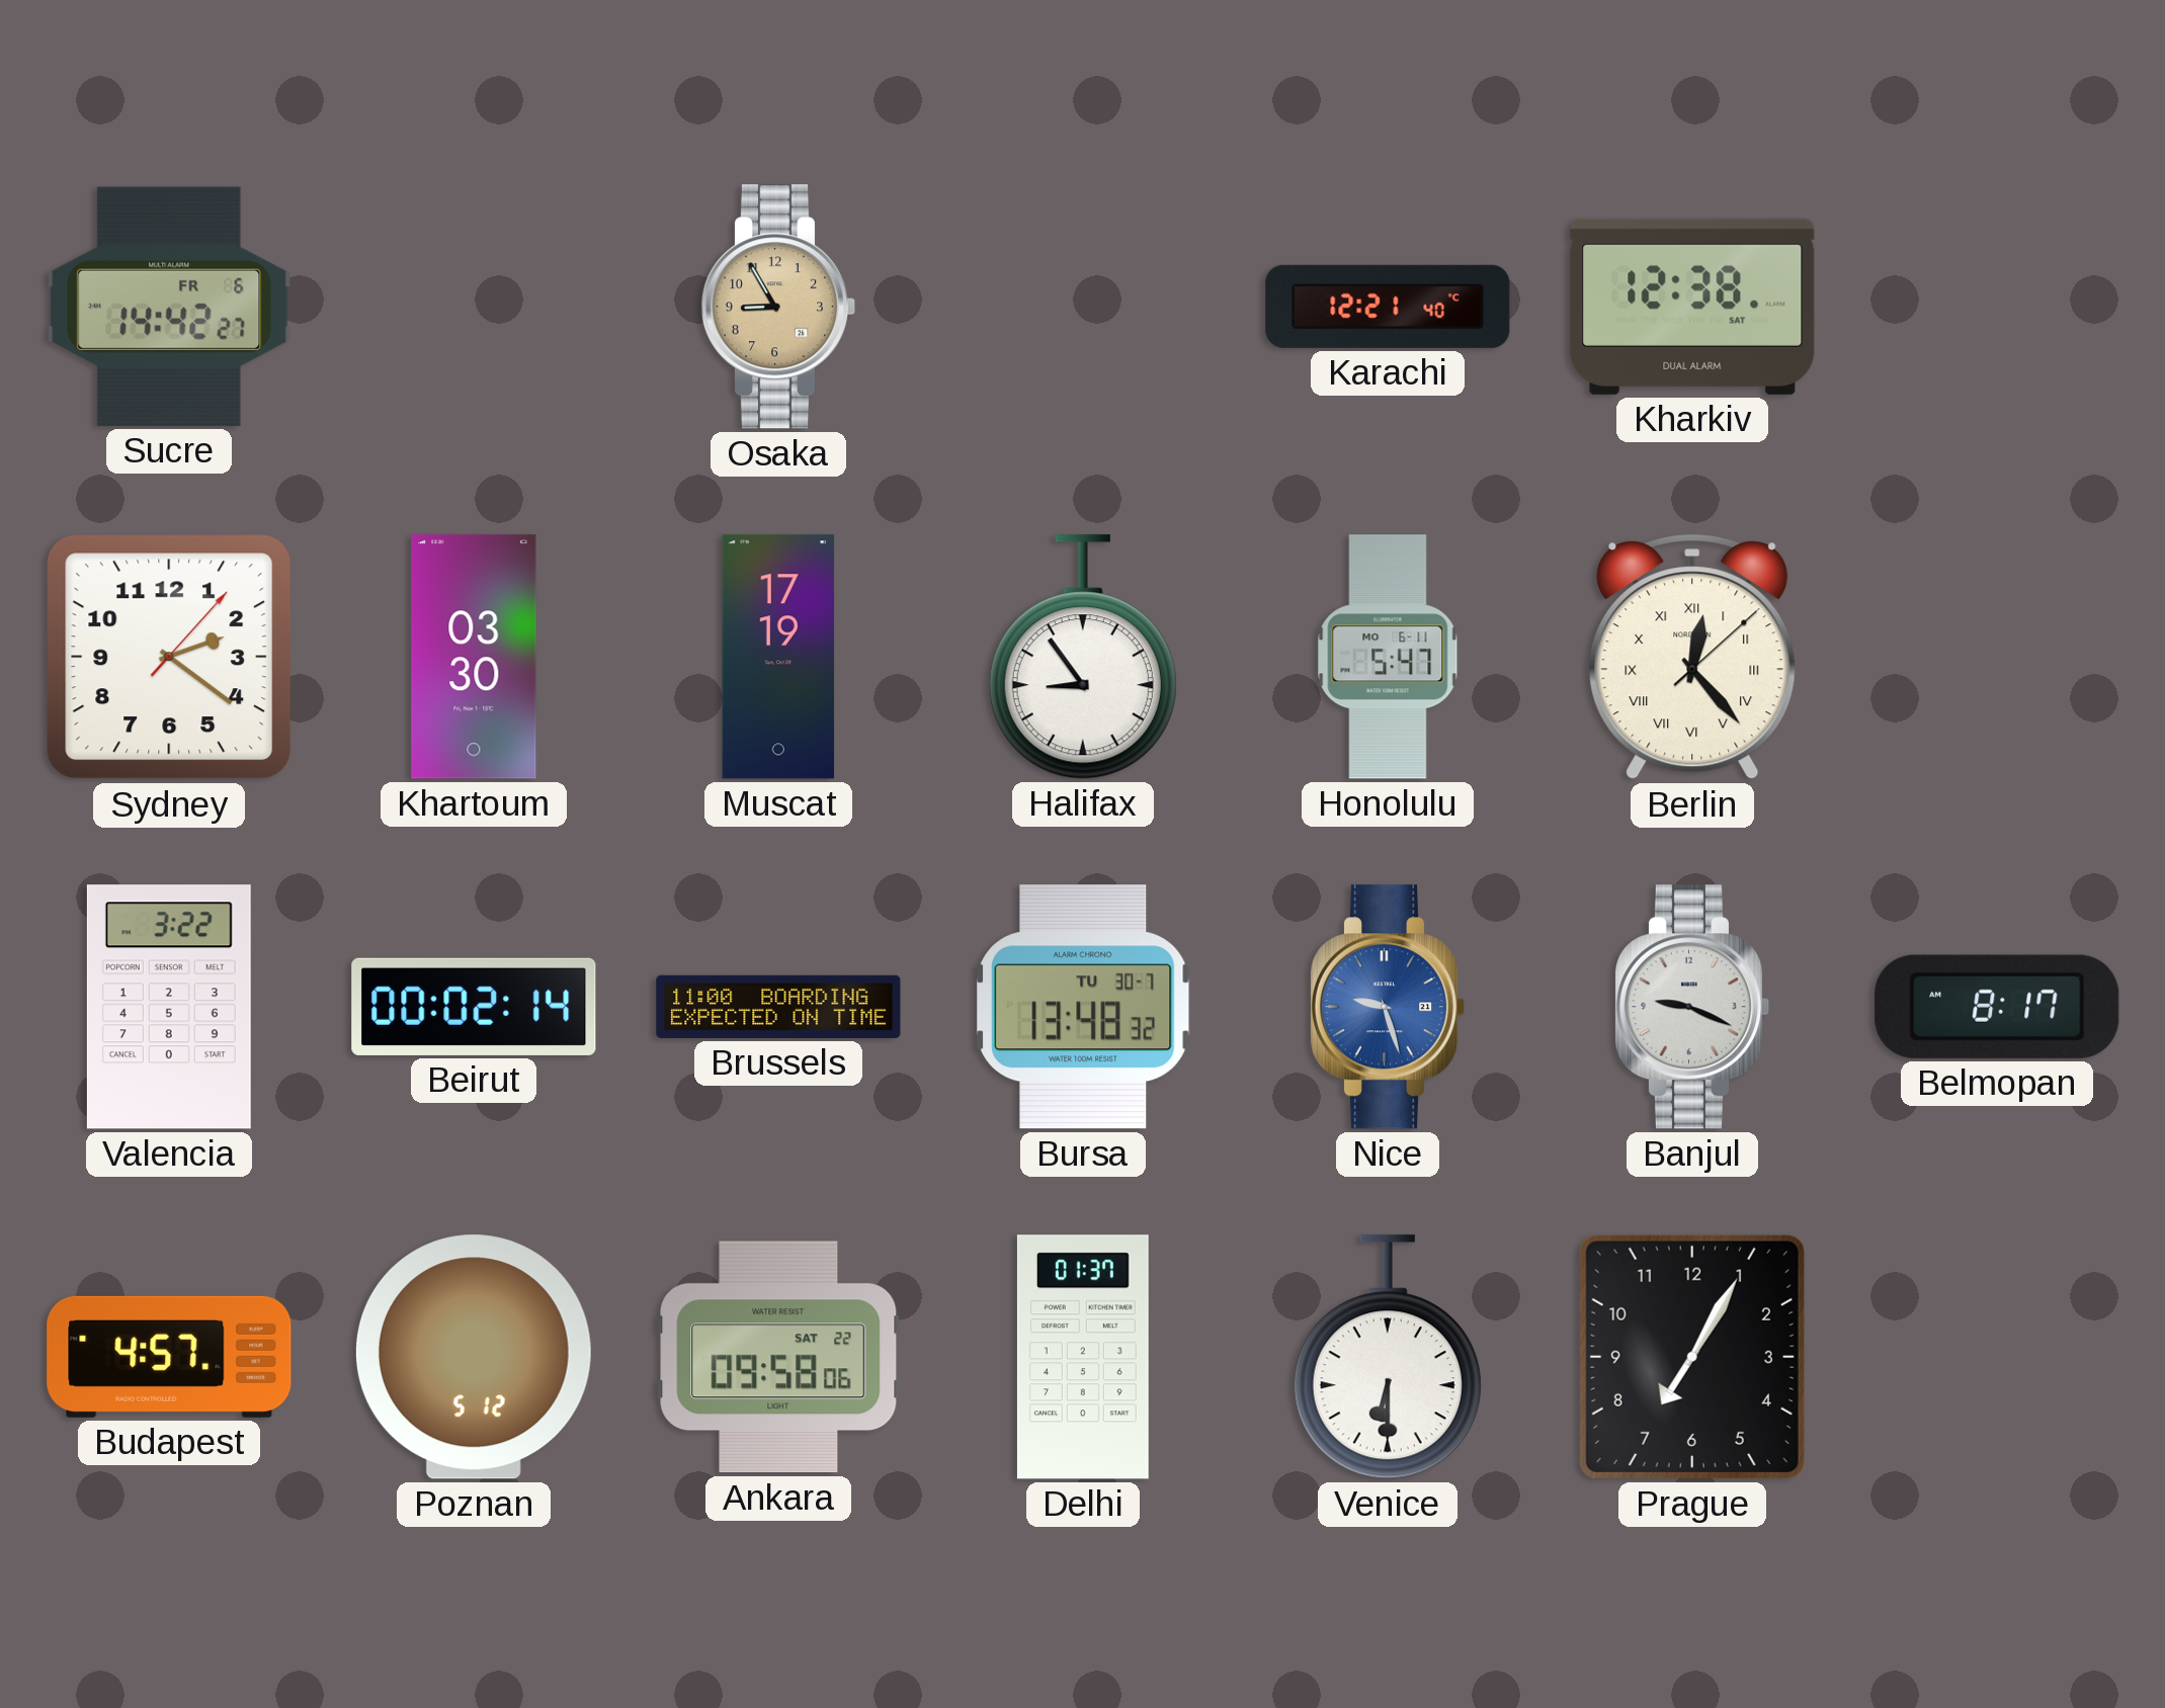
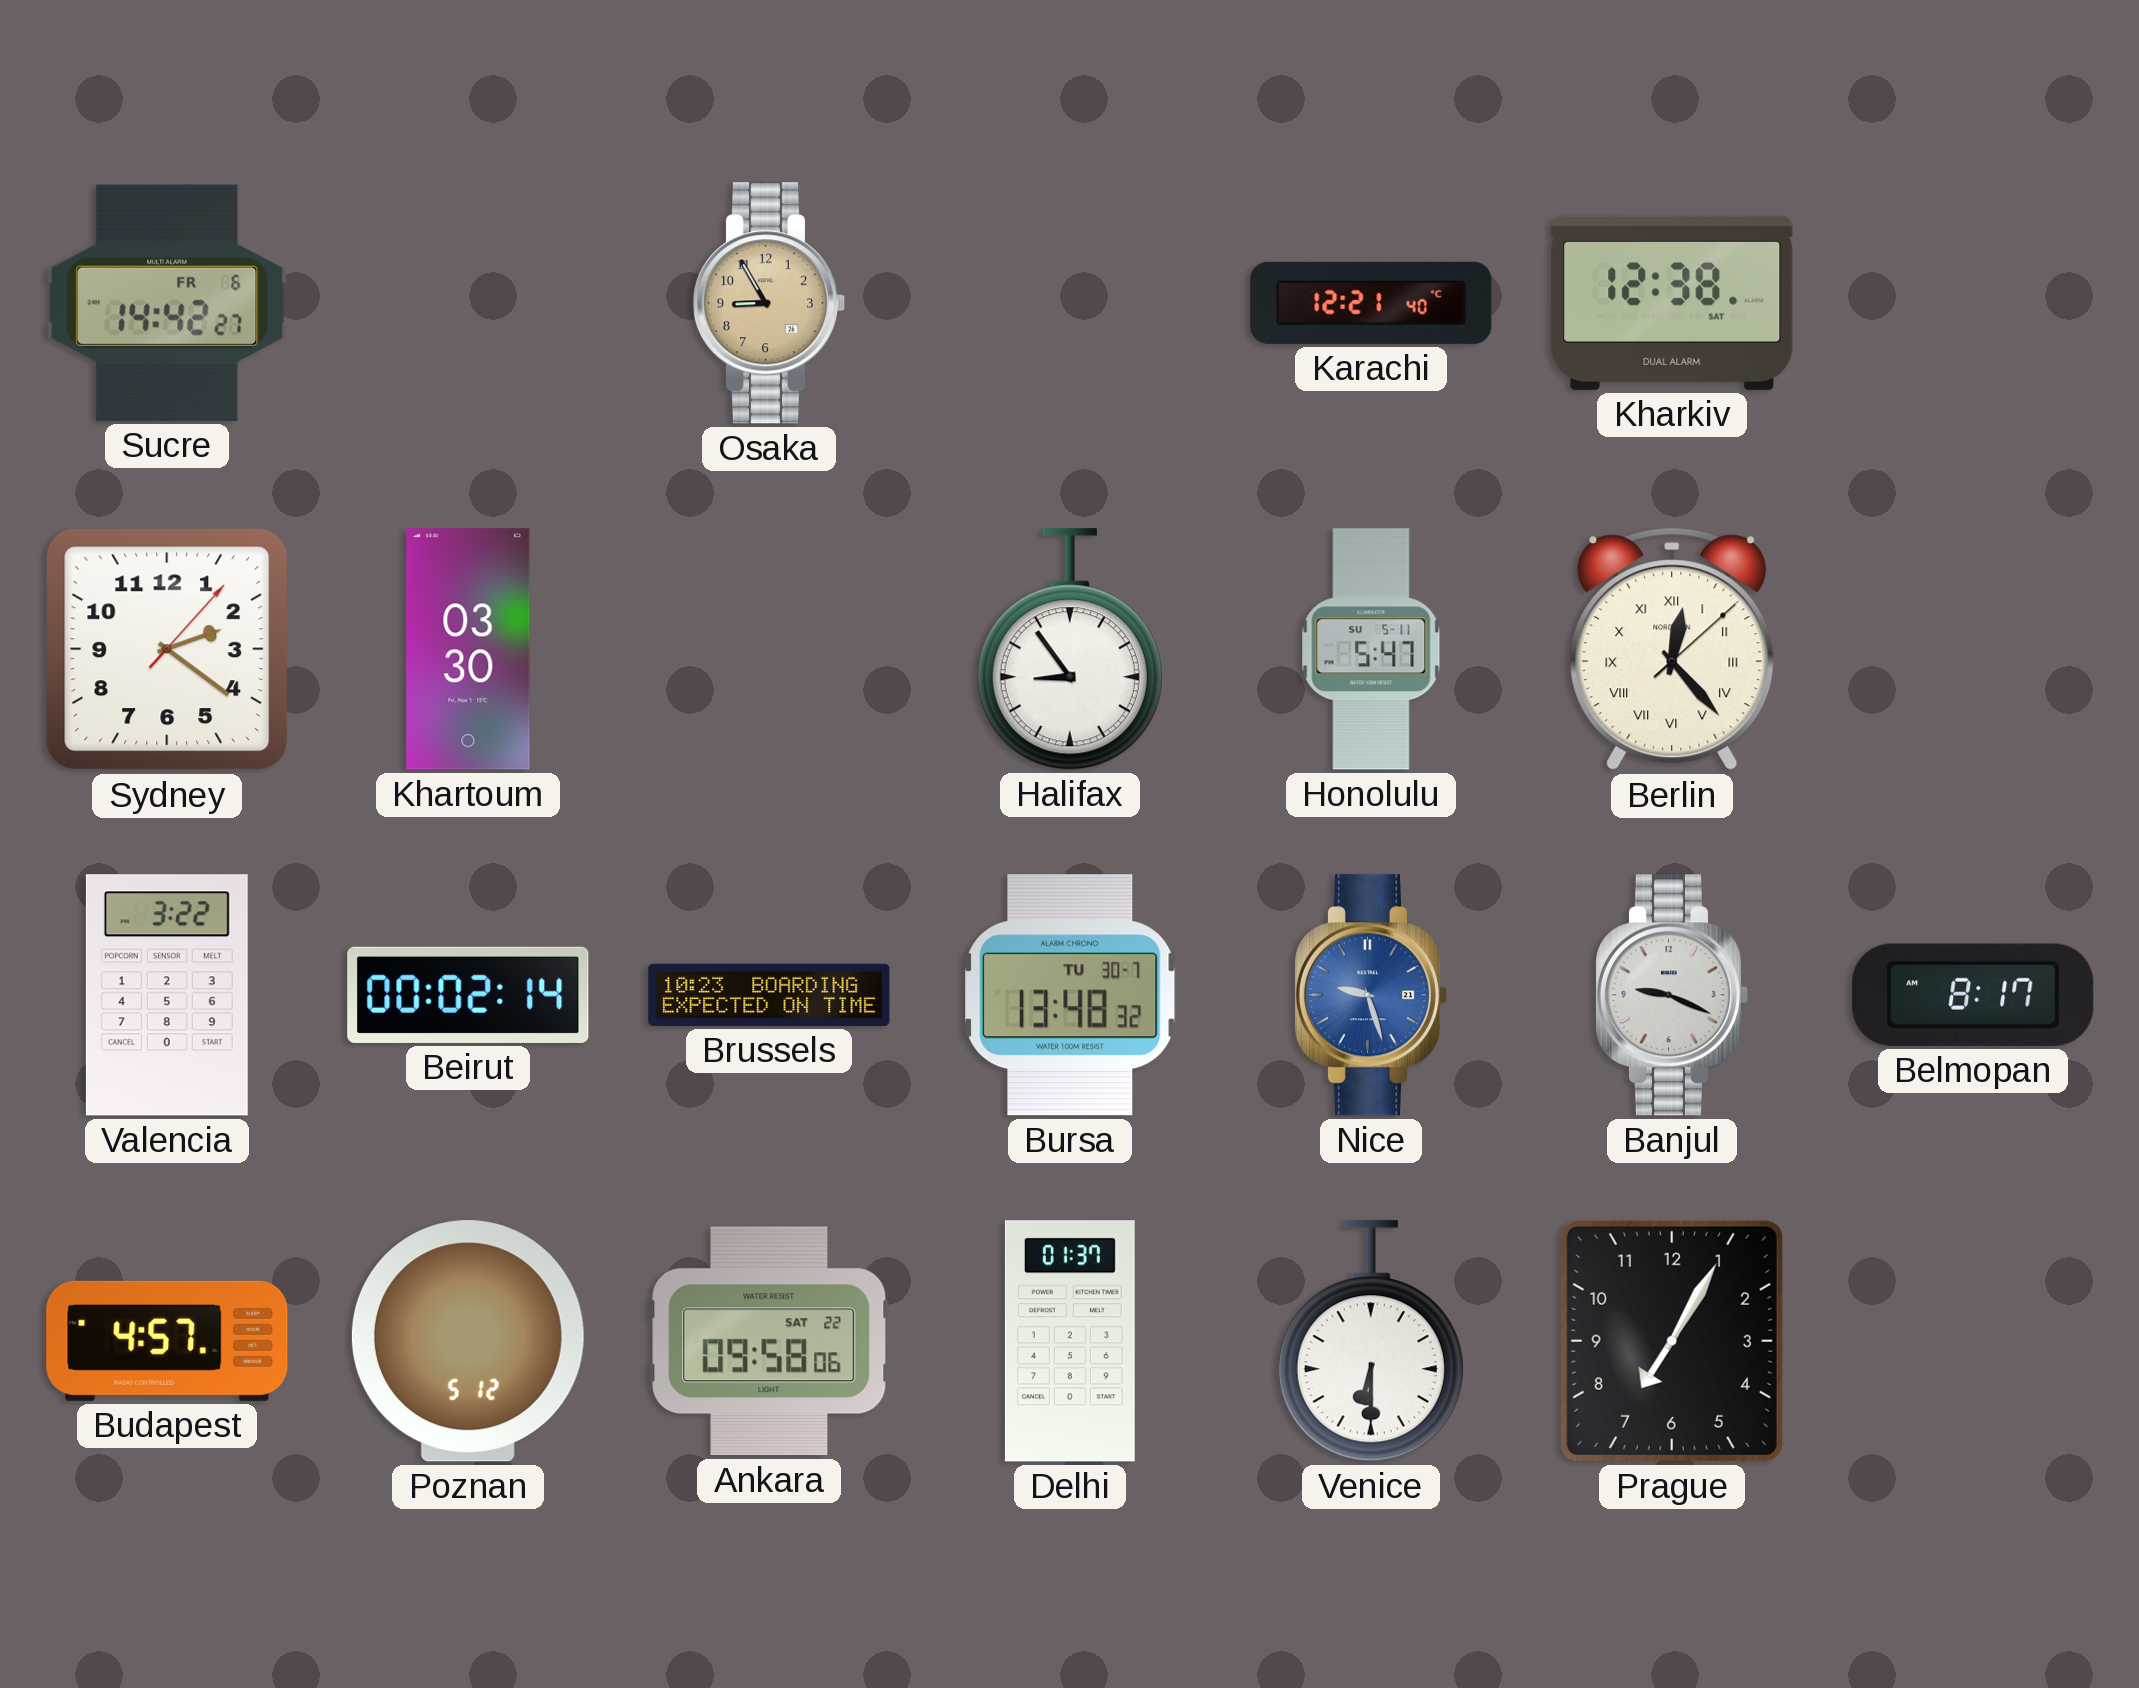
Muscat: 17:19 -> none (778, 657)
Honolulu date: MO 6-11 -> SU 5-11 (1371, 649)
Brussels: 11:00 -> 10:23 (769, 995)
